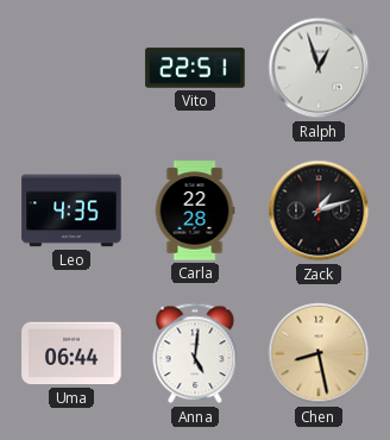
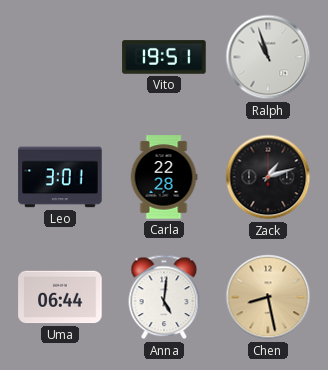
Vito: 22:51 -> 19:51 (164, 57)
Ralph: 12:57 -> 10:57 (268, 57)
Leo: 4:35 -> 3:01 (60, 177)
